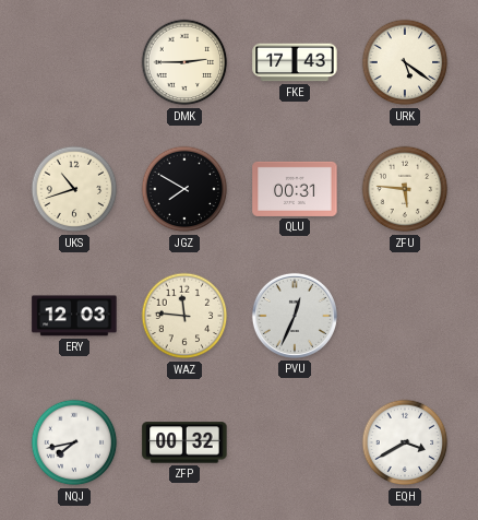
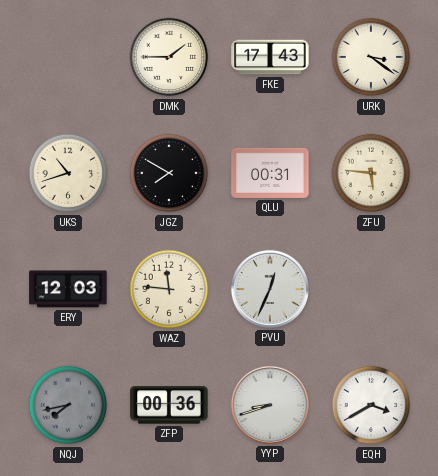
DMK: 2:45 -> 1:45 (169, 57)
URK: 5:21 -> 3:21 (371, 57)
NQJ dial: white -> grey (68, 405)
ZFP: 00:32 -> 00:36 (169, 405)
YYP: none -> 8:42 (270, 405)
